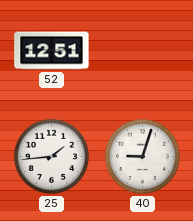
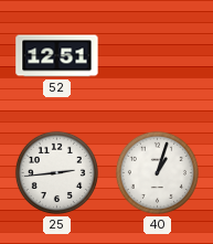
25: 1:44 -> 2:44 (56, 172)
40: 9:03 -> 1:03 (157, 172)
